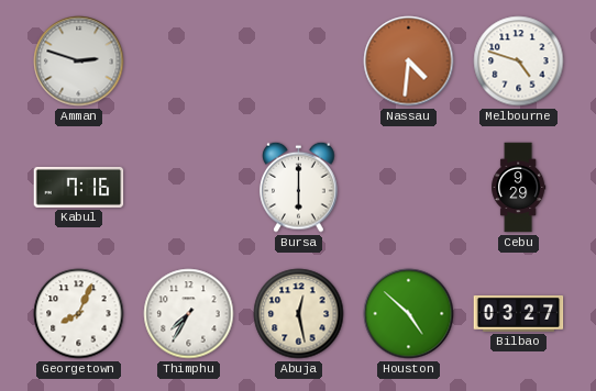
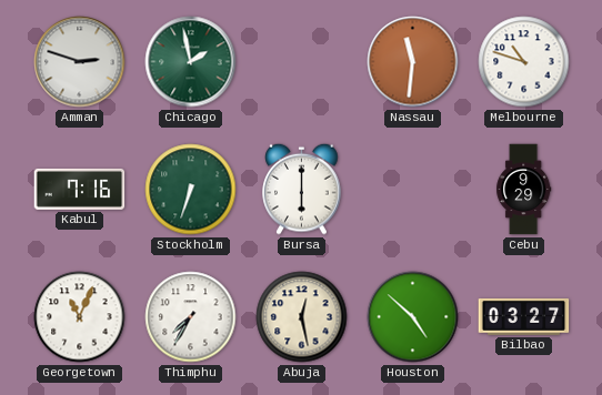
Chicago: none -> 1:58 (191, 62)
Nassau: 4:31 -> 11:31 (413, 62)
Melbourne: 4:48 -> 10:48 (524, 62)
Stockholm: none -> 6:33 (191, 190)
Georgetown: 8:04 -> 11:04 (80, 317)
